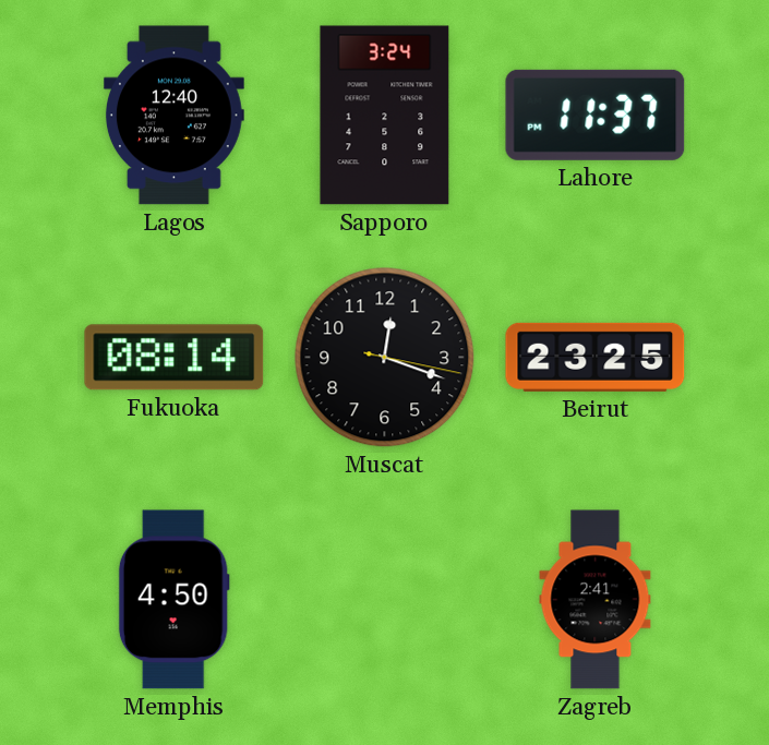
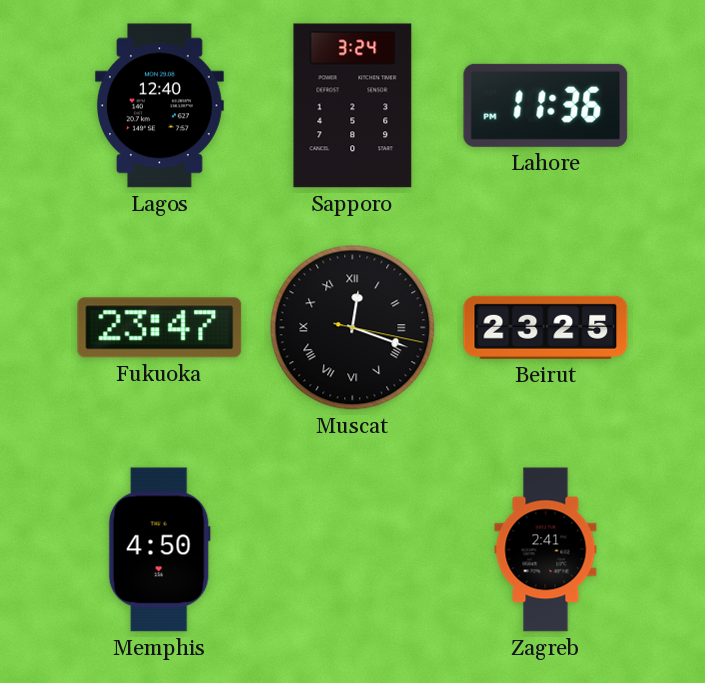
Lahore: 11:37 -> 11:36 (546, 105)
Fukuoka: 08:14 -> 23:47 (160, 328)
Muscat numerals: Arabic -> Roman (353, 328)
